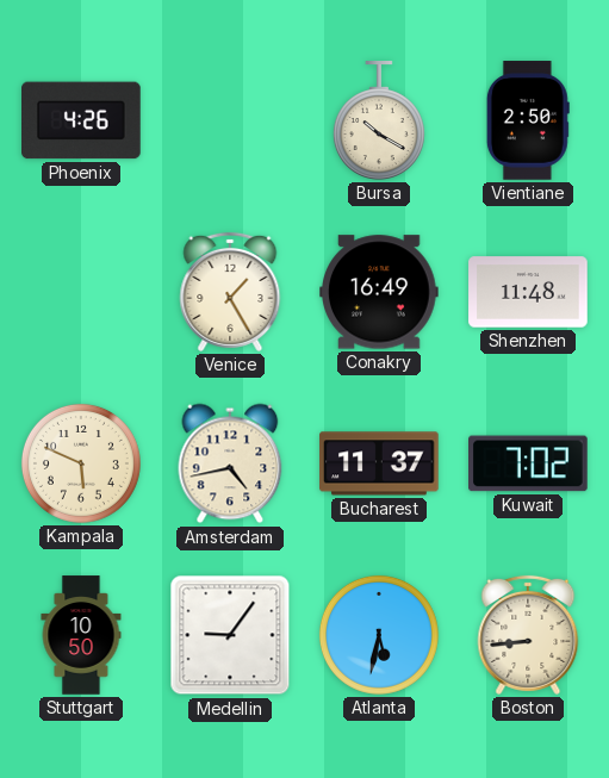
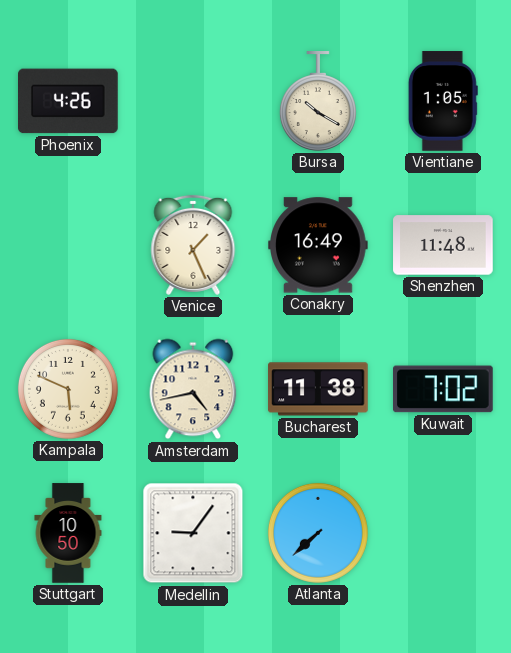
Vientiane: 2:50 -> 1:05 (443, 101)
Venice: 1:25 -> 1:26 (193, 245)
Bucharest: 11:37 -> 11:38 (318, 389)
Atlanta: 5:32 -> 7:38 (318, 533)
Boston: 8:44 -> none (528, 635)
